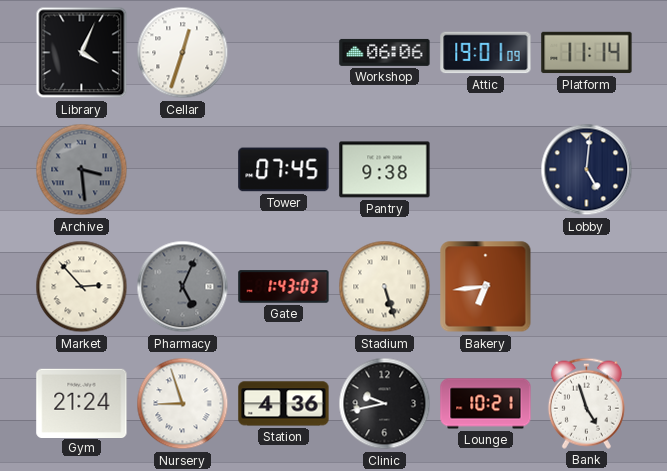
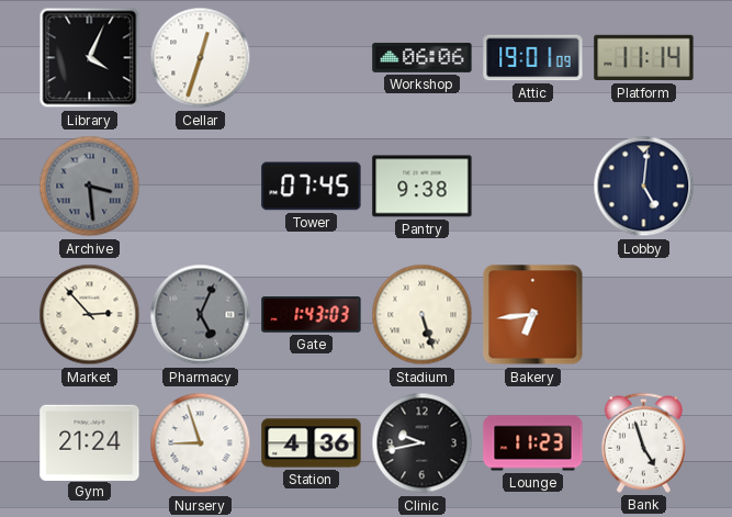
Lounge: 10:21 -> 11:23 (533, 443)
